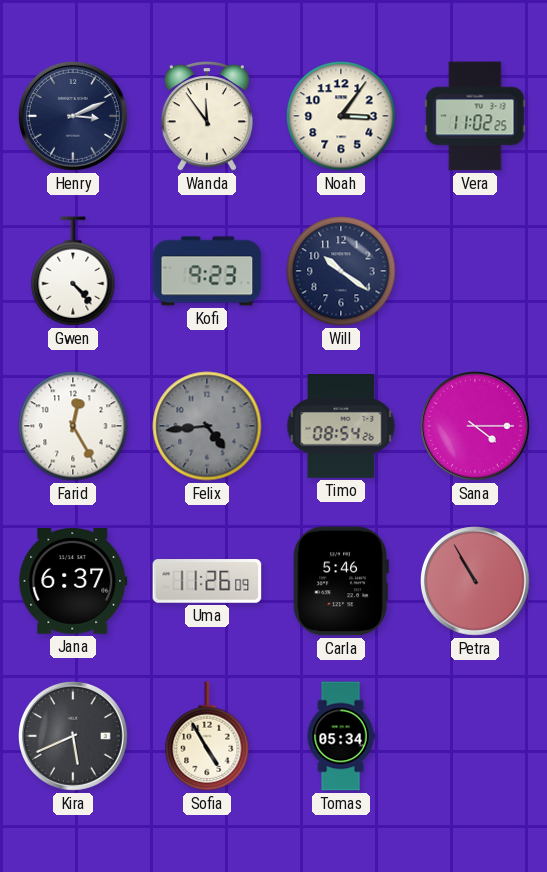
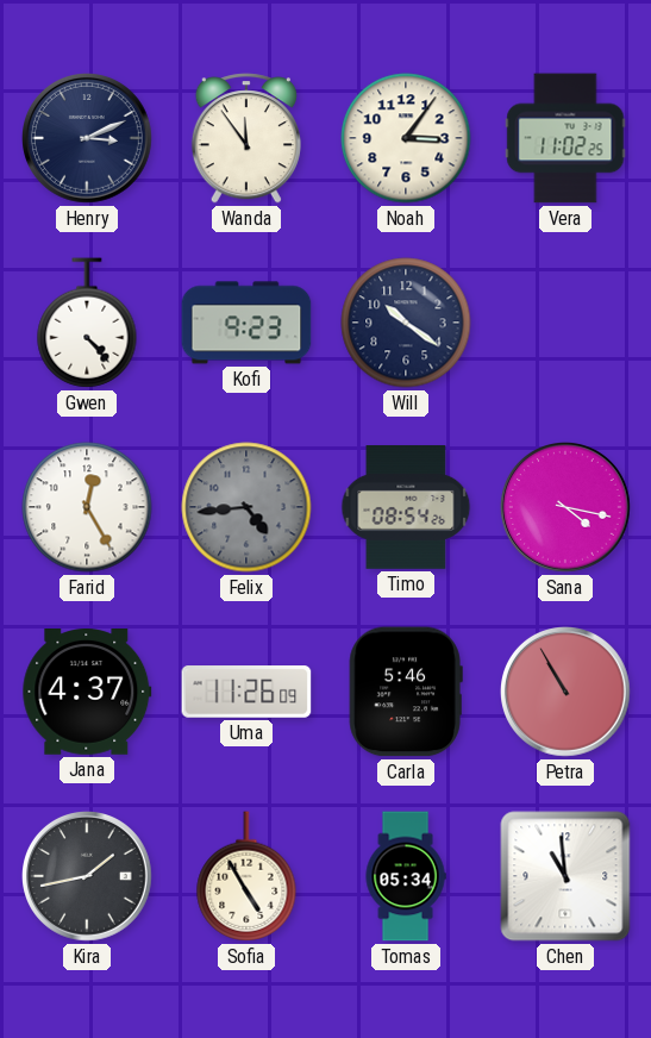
Sana: 4:15 -> 4:17 (567, 508)
Jana: 6:37 -> 4:37 (87, 693)
Kira: 5:41 -> 1:43 (88, 877)
Chen: none -> 10:59 (565, 876)
